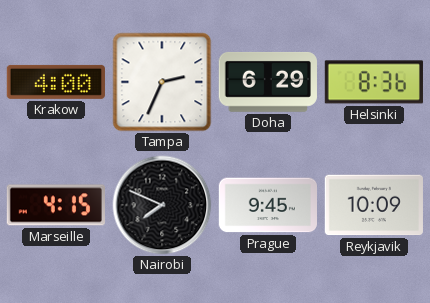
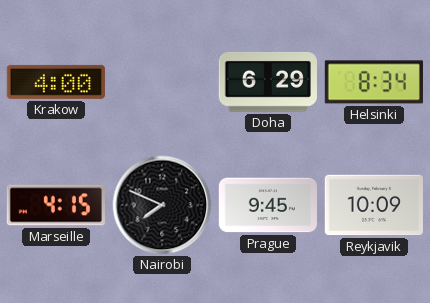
Tampa: 2:34 -> none (162, 82)
Helsinki: 8:36 -> 8:34 (374, 82)
